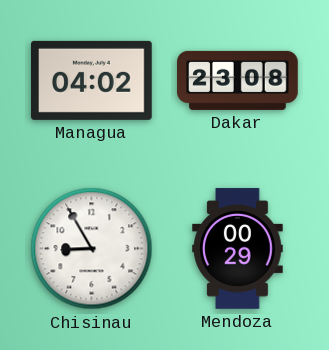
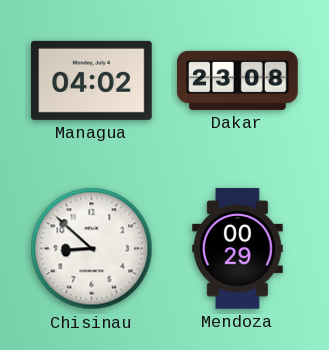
Chisinau: 8:55 -> 8:52 (92, 249)
